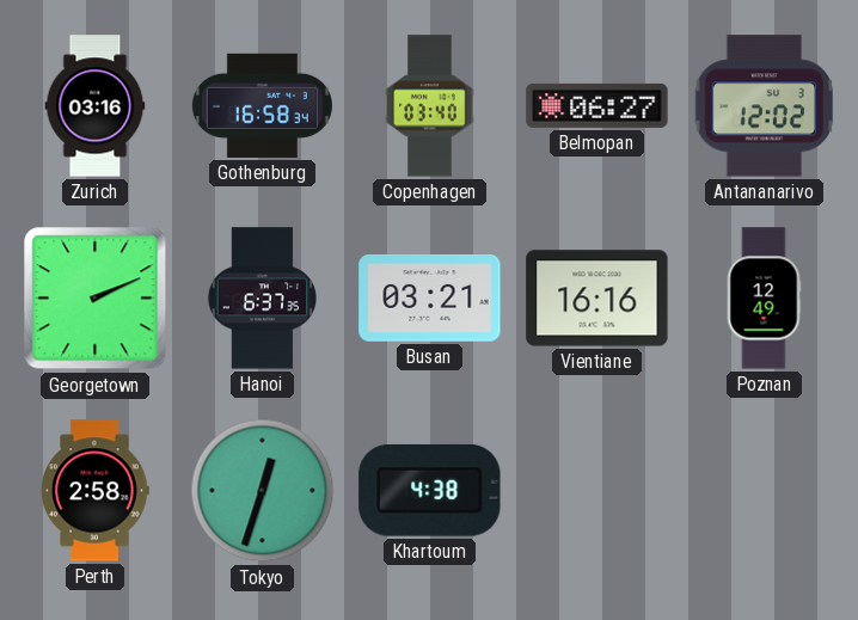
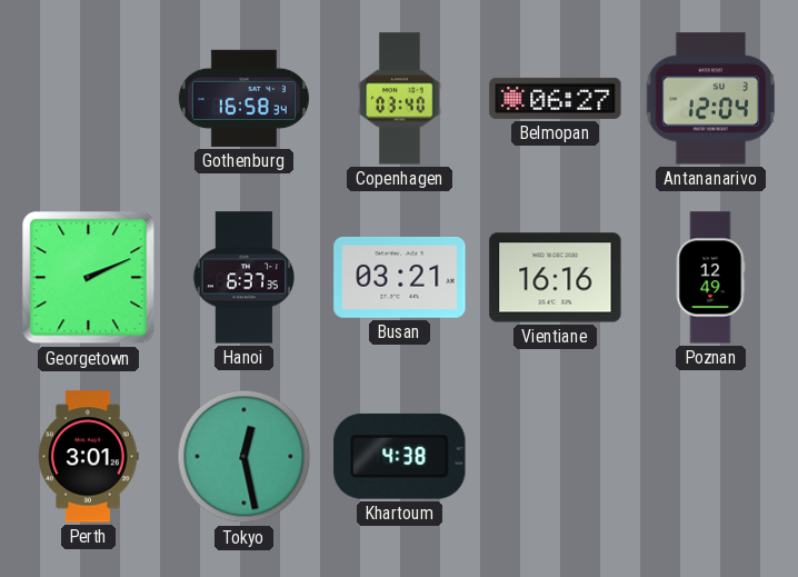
Zurich: 03:16 -> none (96, 106)
Antananarivo: 12:02 -> 12:04 (710, 99)
Perth: 2:58 -> 3:01 (89, 457)
Tokyo: 12:33 -> 12:28 (245, 457)
